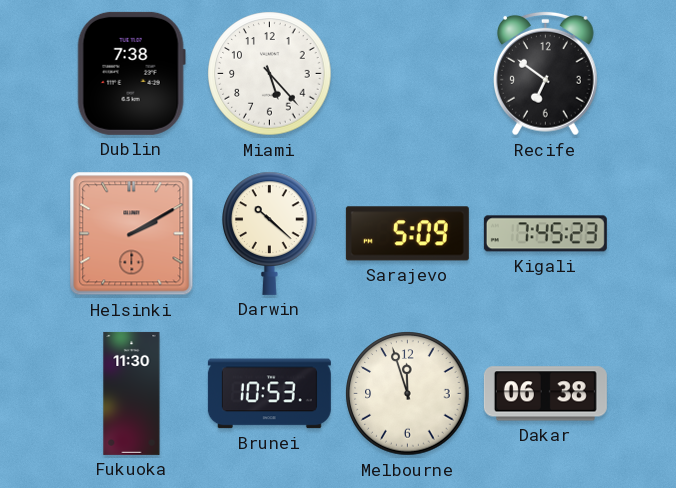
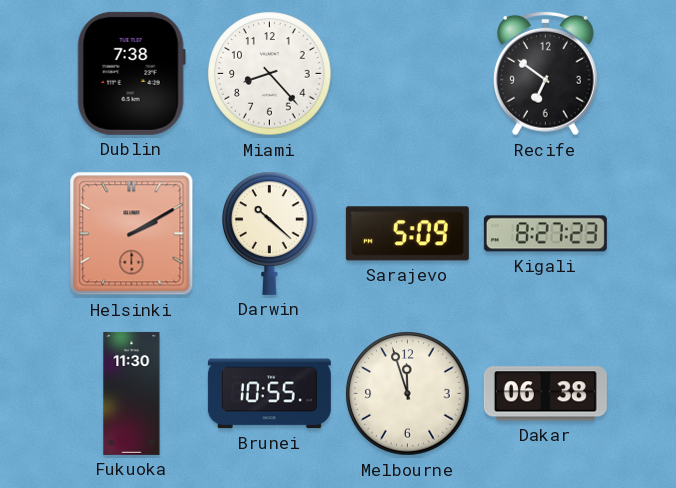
Miami: 5:23 -> 8:23 (270, 74)
Kigali: 7:45 -> 8:27 (545, 234)
Brunei: 10:53 -> 10:55 (269, 394)
